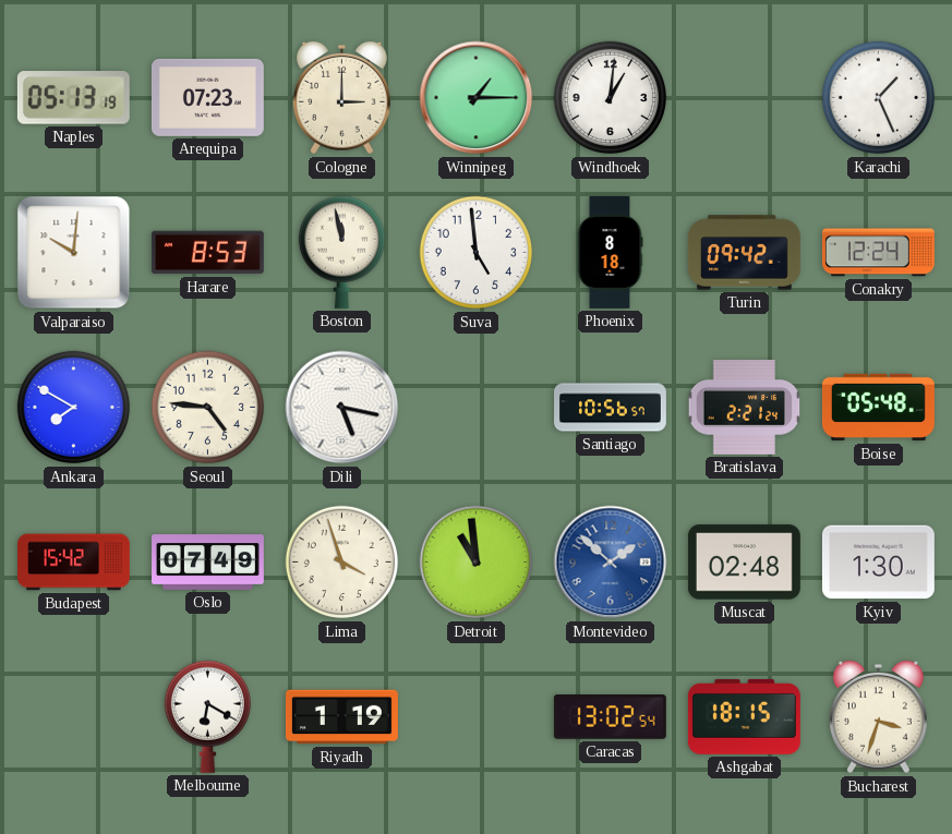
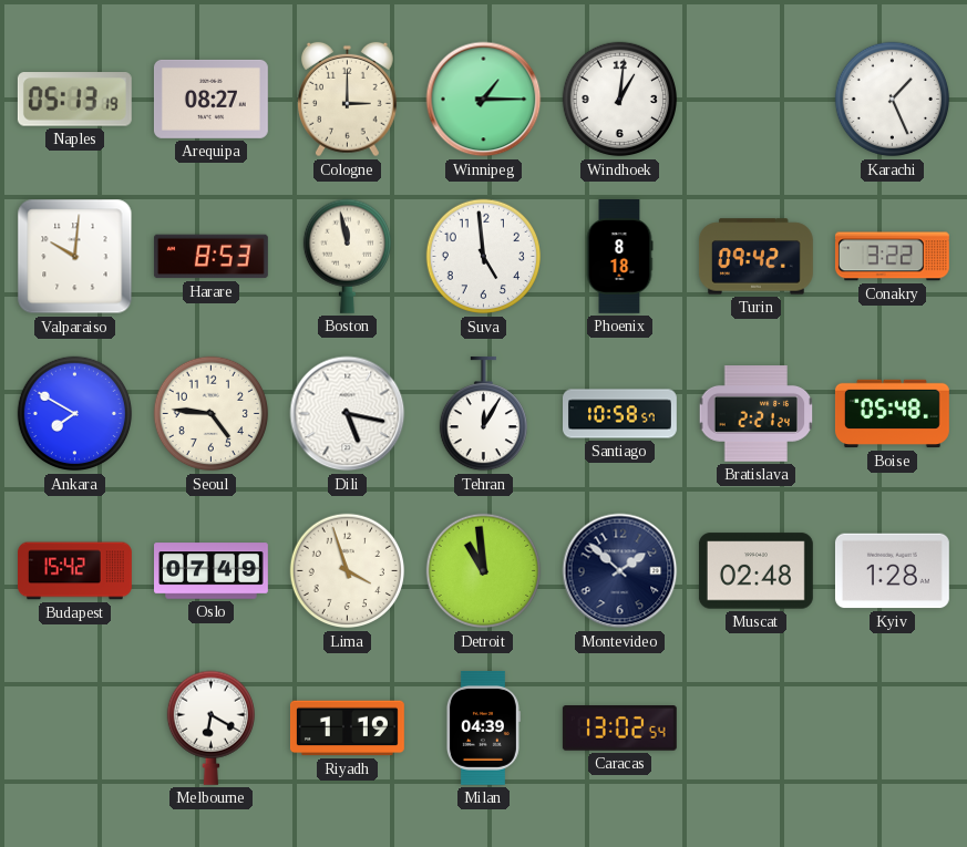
Arequipa: 07:23 -> 08:27 (210, 99)
Conakry: 12:24 -> 3:22 (892, 257)
Tehran: none -> 12:05 (483, 414)
Santiago: 10:56 -> 10:58 (620, 414)
Montevideo dial: blue -> navy (620, 571)
Kyiv: 1:30 -> 1:28 (892, 571)
Milan: none -> 04:39 (483, 727)
Ashgabat: 18:15 -> none (744, 716)
Bucharest: 3:33 -> none (878, 717)
